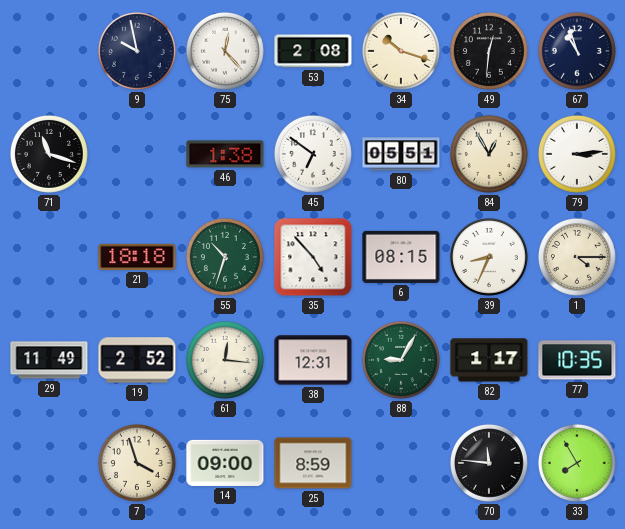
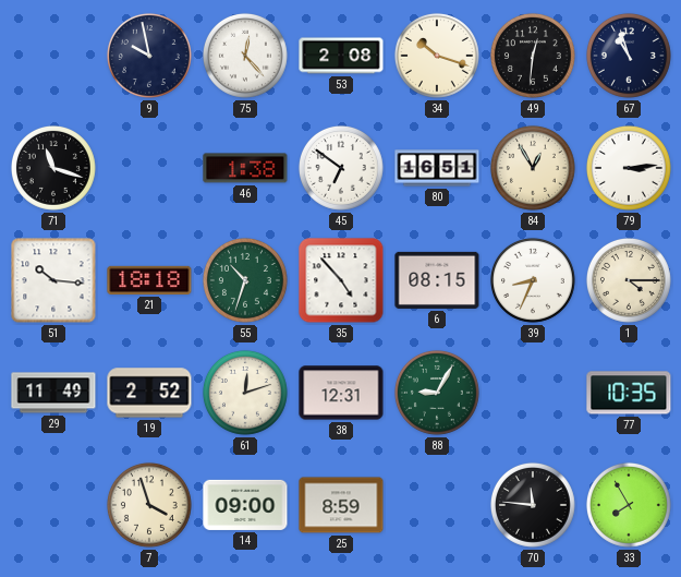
80: 05:51 -> 16:51 (437, 168)
51: none -> 10:16 (53, 280)
61: 12:16 -> 12:12 (245, 393)
82: 1:17 -> none (489, 360)
